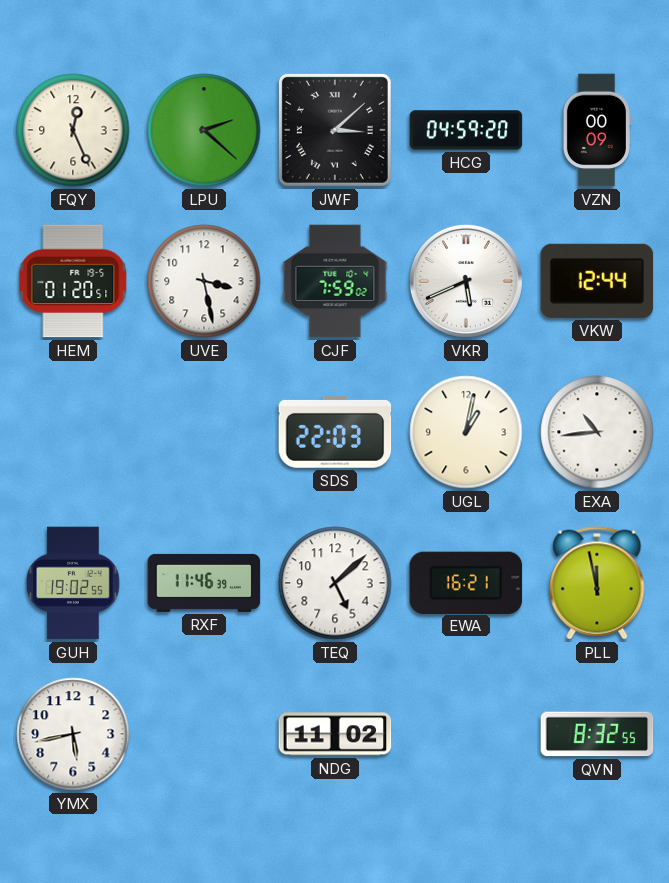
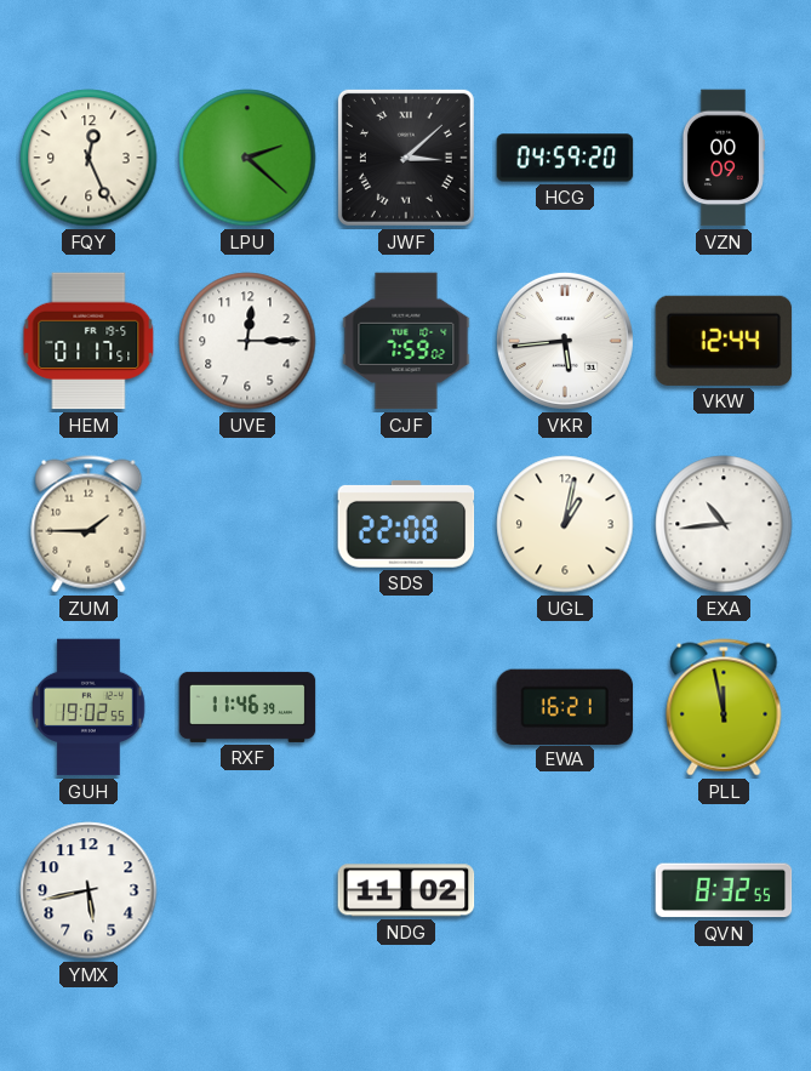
HEM: 01:20 -> 01:17 (88, 341)
UVE: 3:28 -> 12:15 (247, 341)
VKR: 5:41 -> 5:44 (565, 341)
ZUM: none -> 1:45 (88, 524)
SDS: 22:03 -> 22:08 (406, 524)
TEQ: 5:08 -> none (335, 583)
